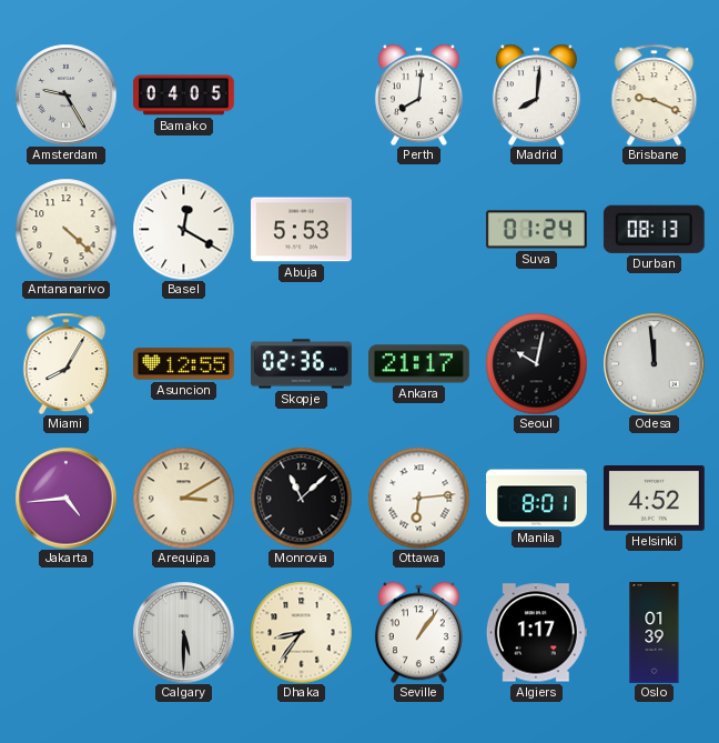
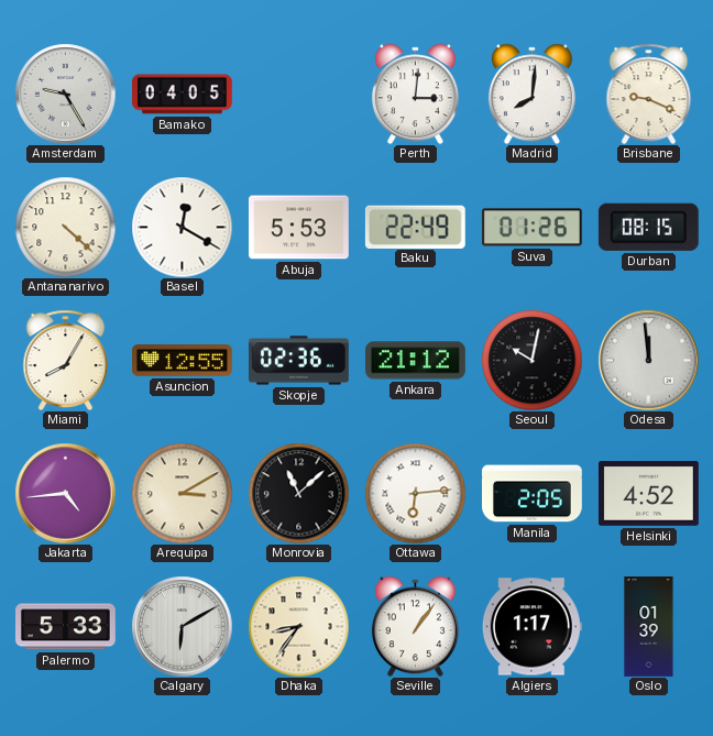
Perth: 8:01 -> 3:01 (415, 94)
Baku: none -> 22:49 (415, 227)
Suva: 01:24 -> 01:26 (531, 228)
Durban: 08:13 -> 08:15 (648, 227)
Ankara: 21:17 -> 21:12 (416, 361)
Manila: 8:01 -> 2:05 (533, 494)
Palermo: none -> 5:33 (66, 627)
Calgary: 5:30 -> 6:10 (182, 626)
